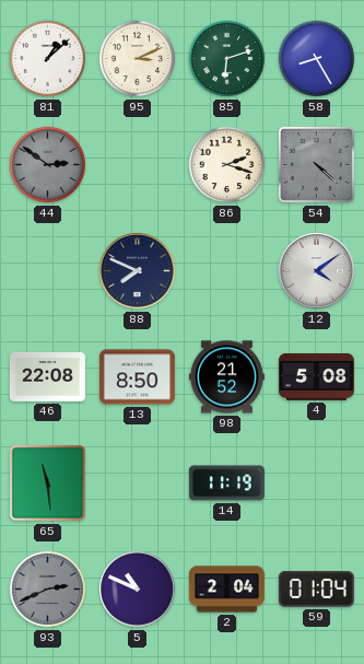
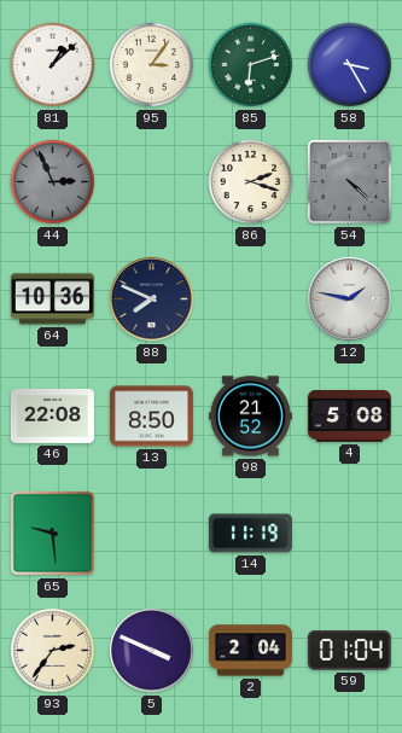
95: 3:11 -> 3:06 (152, 65)
58: 8:25 -> 3:25 (350, 65)
44: 2:51 -> 2:56 (53, 182)
64: none -> 10:36 (52, 299)
12: 4:09 -> 1:47 (350, 299)
65: 11:29 -> 9:29 (53, 534)
93: 2:41 -> 2:36 (53, 651)
93 dial: grey -> cream (53, 651)
5: 10:49 -> 3:49 (152, 651)
